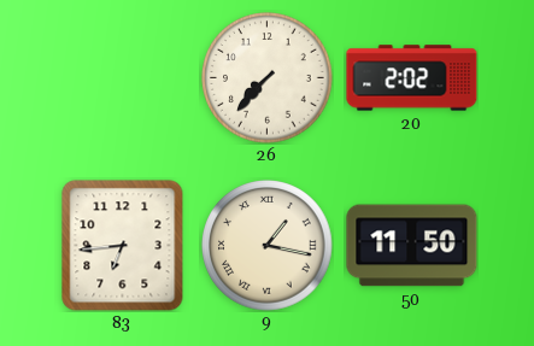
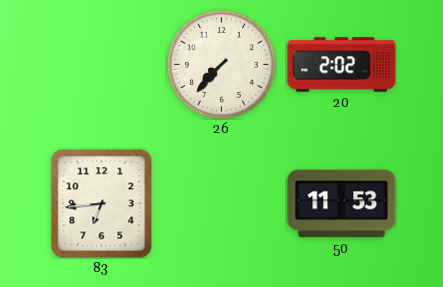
9: 1:17 -> none (268, 246)
50: 11:50 -> 11:53 (342, 204)
